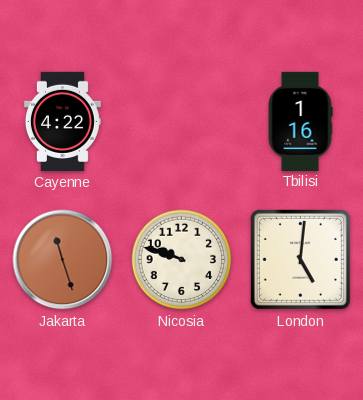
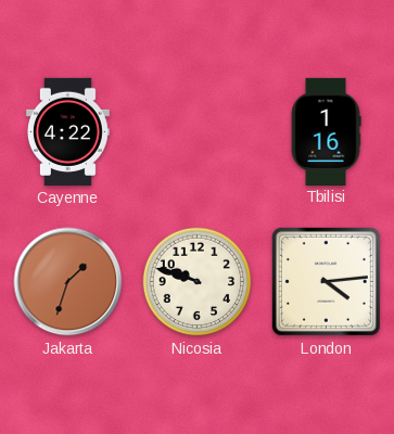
Jakarta: 11:27 -> 1:33 (68, 282)
London: 5:01 -> 4:14 (326, 281)
